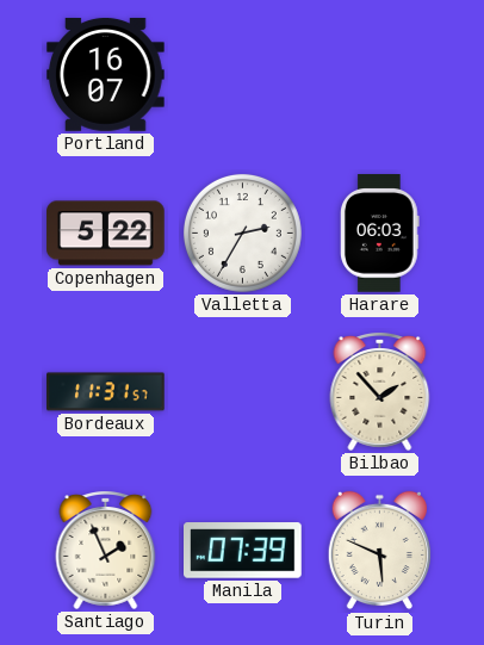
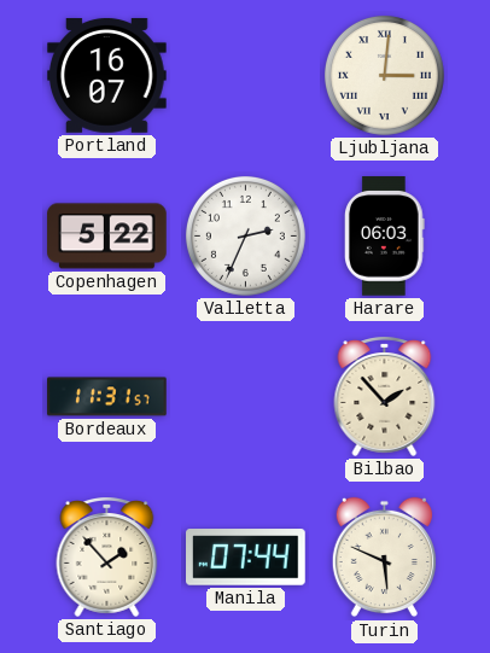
Ljubljana: none -> 3:01 (384, 75)
Valletta: 2:35 -> 2:34 (245, 235)
Santiago: 1:56 -> 1:53 (107, 556)
Manila: 07:39 -> 07:44 (246, 558)
